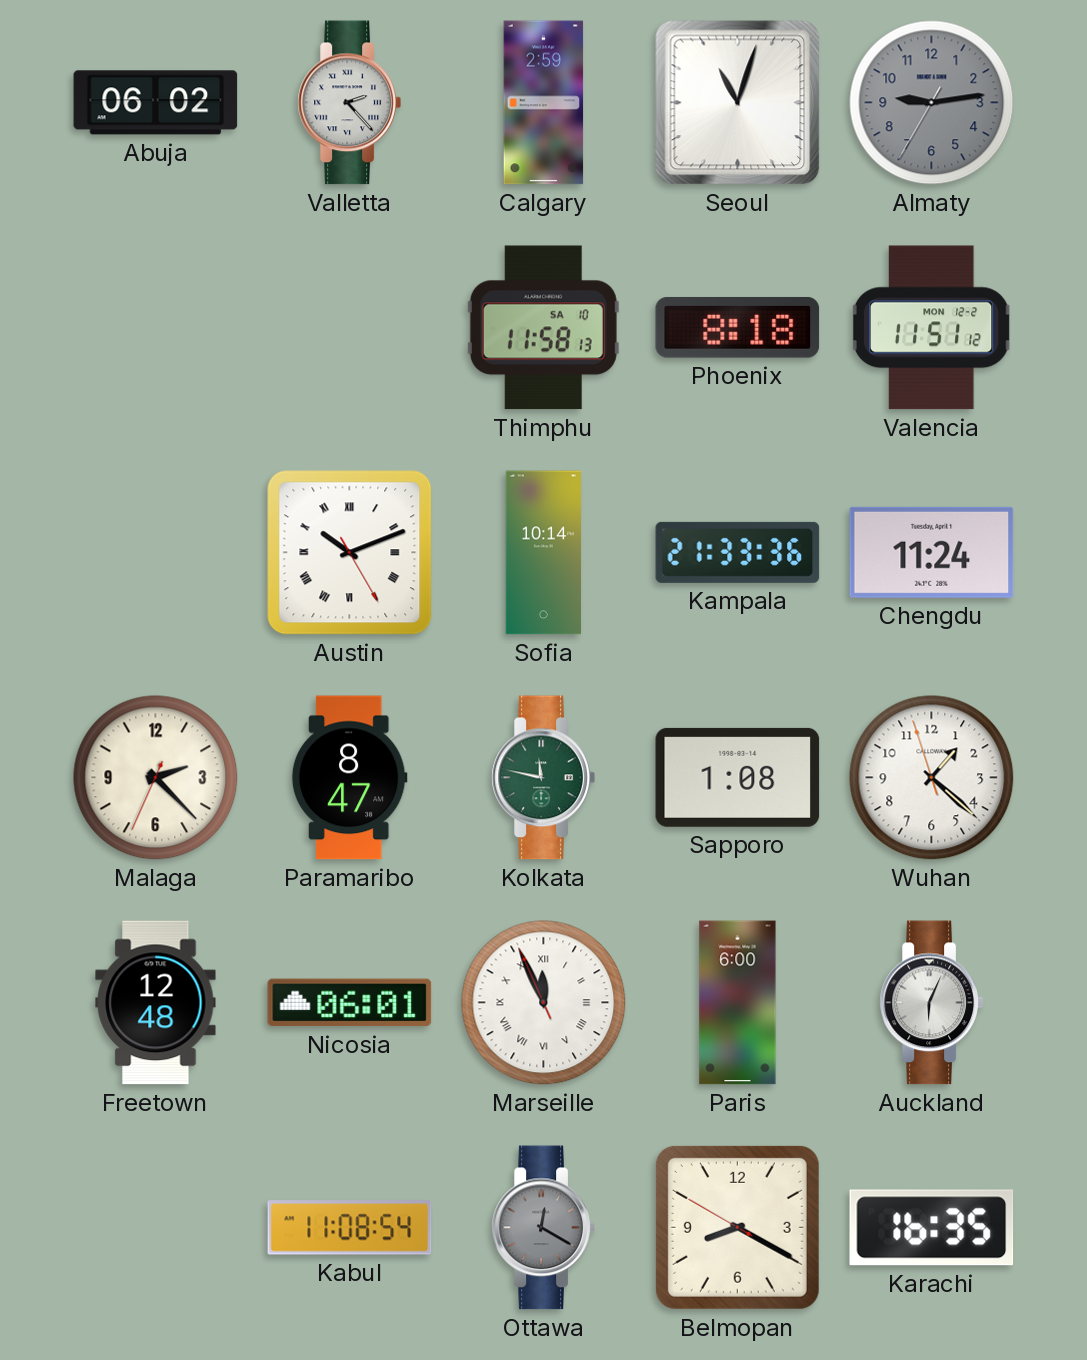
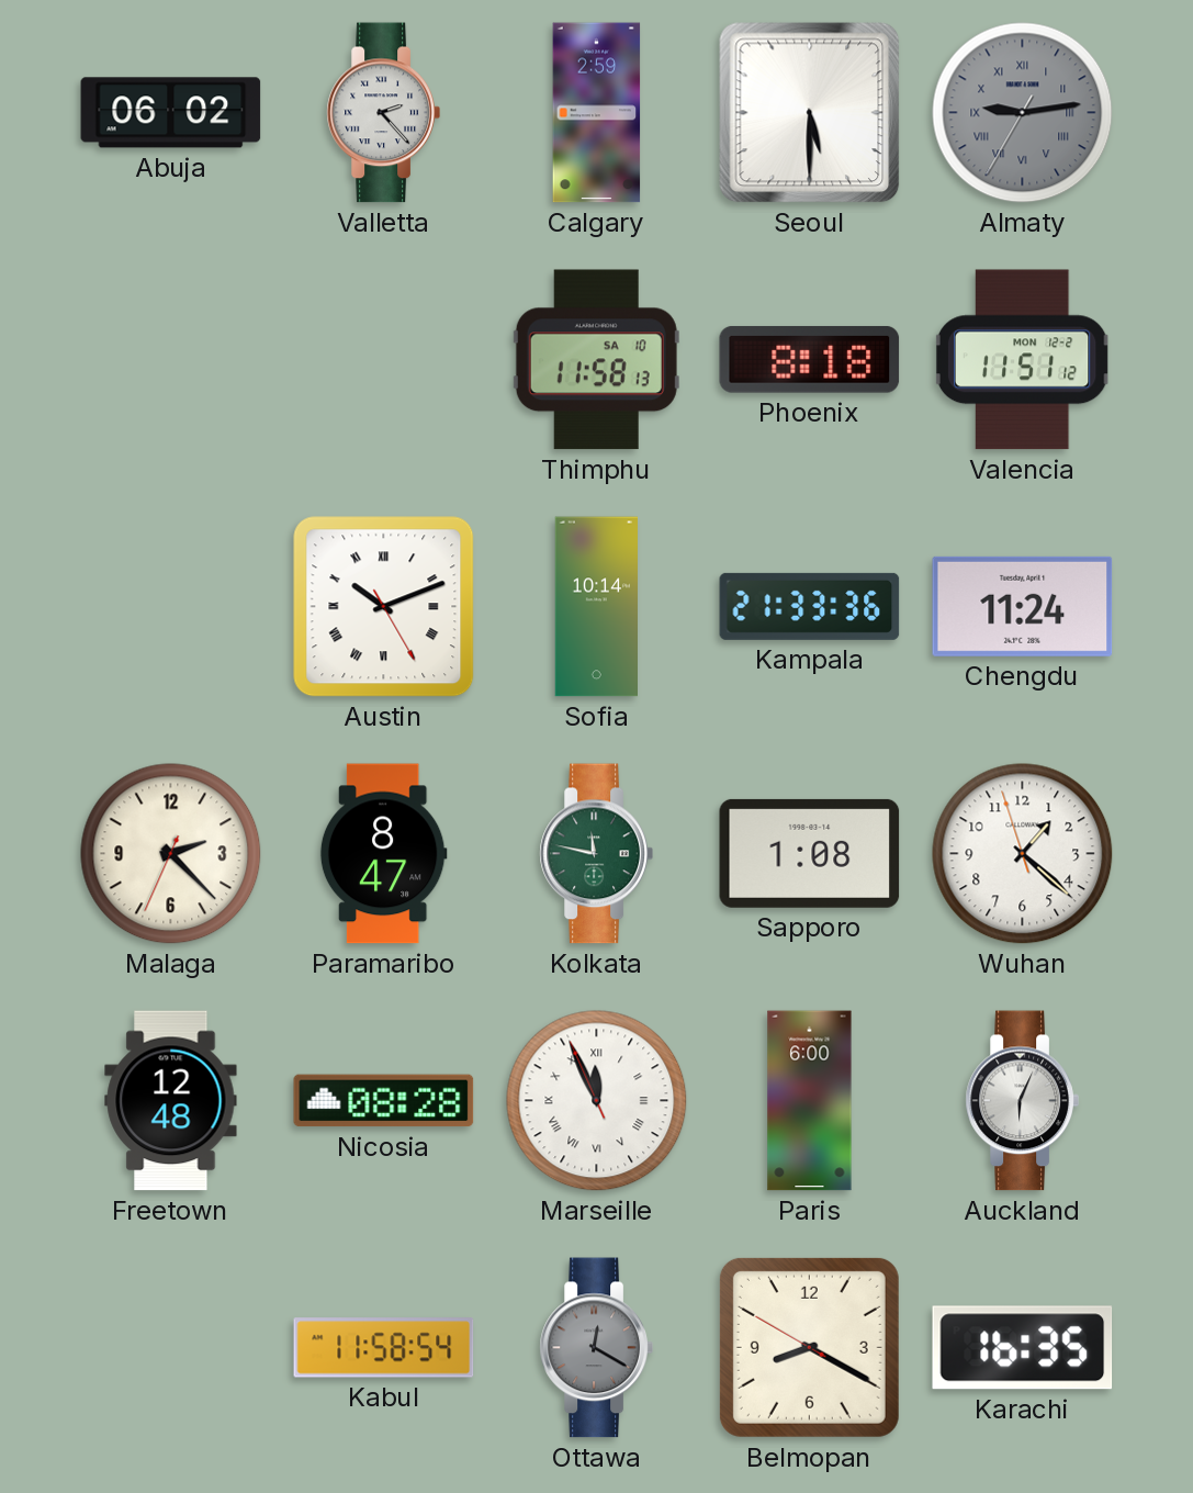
Seoul: 11:03 -> 5:30 (810, 113)
Almaty numerals: Arabic -> Roman (1023, 113)
Nicosia: 06:01 -> 08:28 (384, 1101)
Kabul: 11:08 -> 11:58 (384, 1348)
